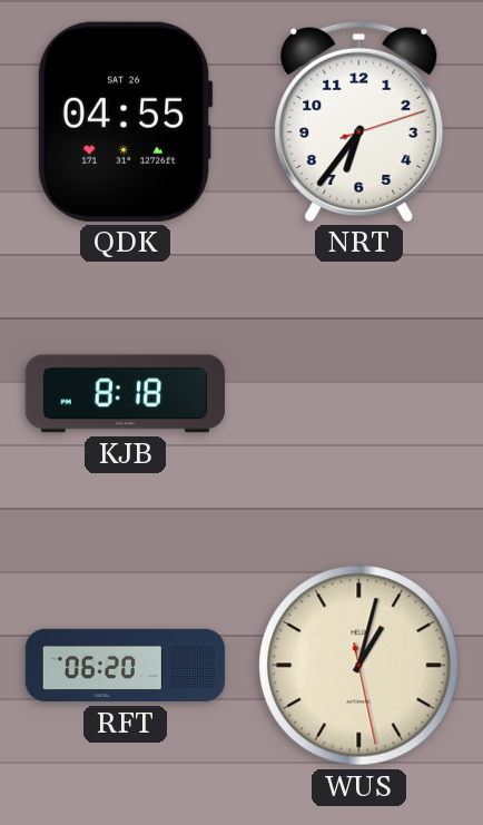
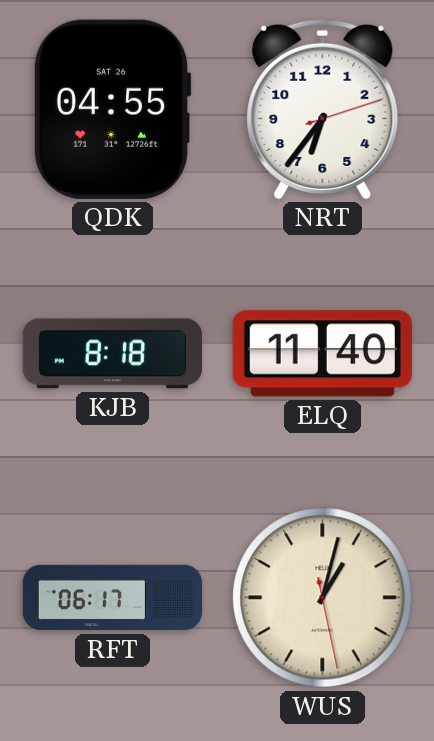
ELQ: none -> 11:40 (322, 354)
RFT: 06:20 -> 06:17 (113, 598)
